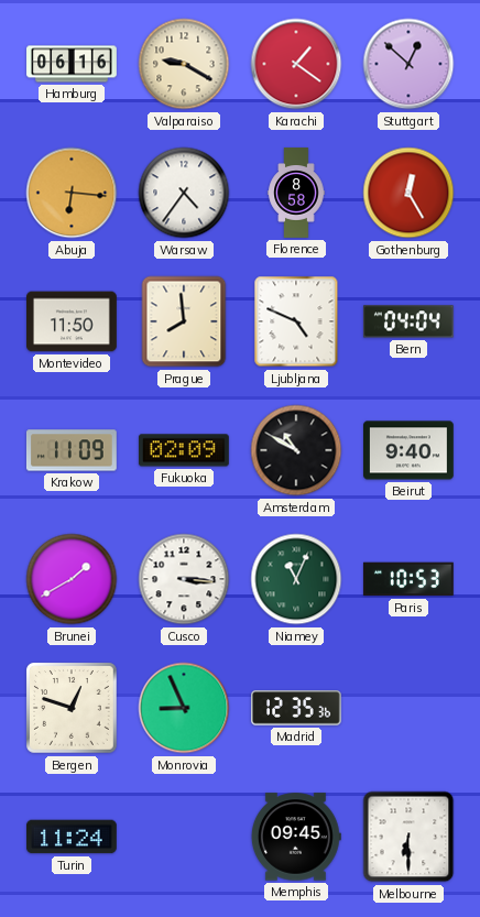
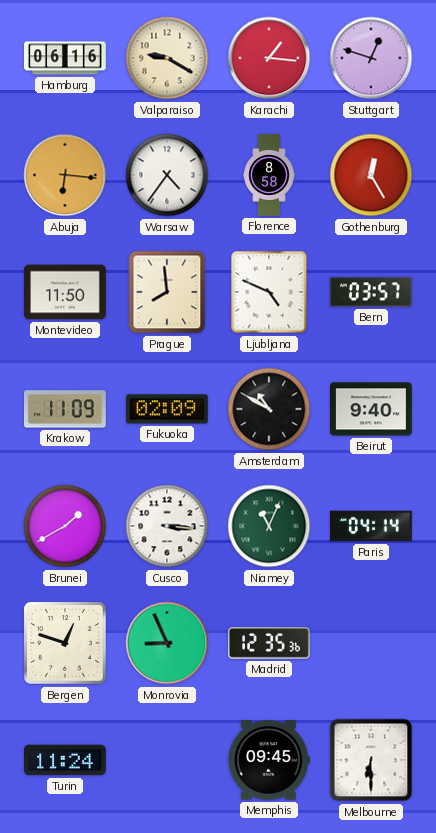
Karachi: 1:21 -> 1:16 (269, 58)
Stuttgart: 12:52 -> 12:48 (371, 58)
Bern: 04:04 -> 03:57 (371, 292)
Paris: 10:53 -> 04:14 (371, 526)
